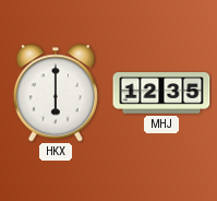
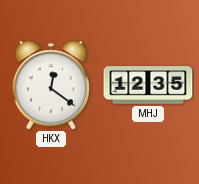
HKX: 6:00 -> 12:21 (51, 85)
